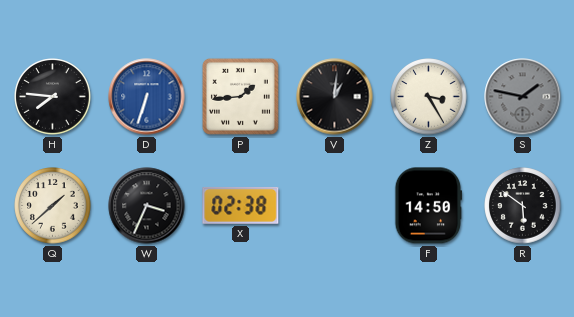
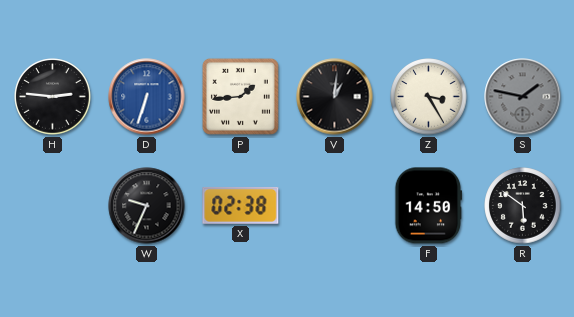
H: 7:46 -> 2:46 (53, 97)
Q: 1:38 -> none (53, 206)
W: 3:34 -> 9:34 (147, 206)
